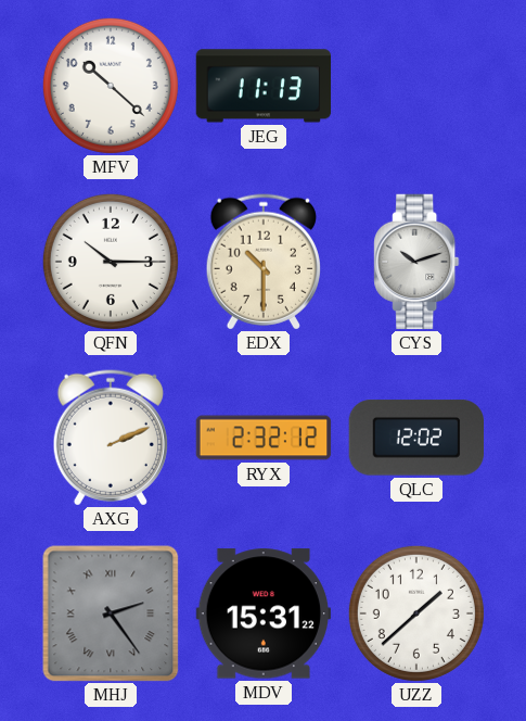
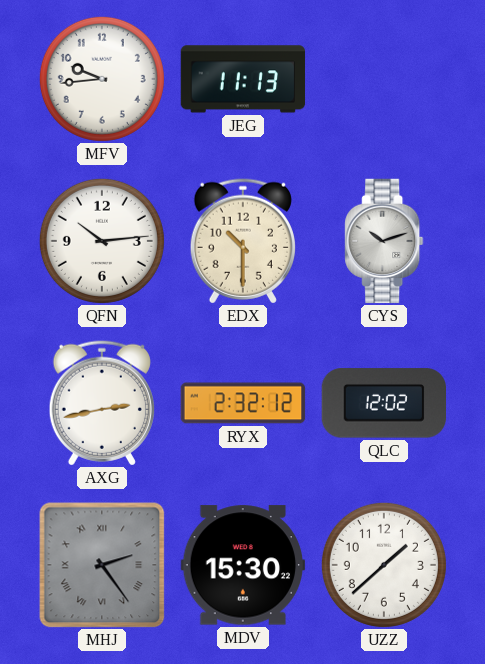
MFV: 10:22 -> 9:44 (102, 79)
QFN: 10:15 -> 10:14 (102, 241)
AXG: 2:11 -> 2:43 (102, 403)
MDV: 15:31 -> 15:30 (243, 565)
